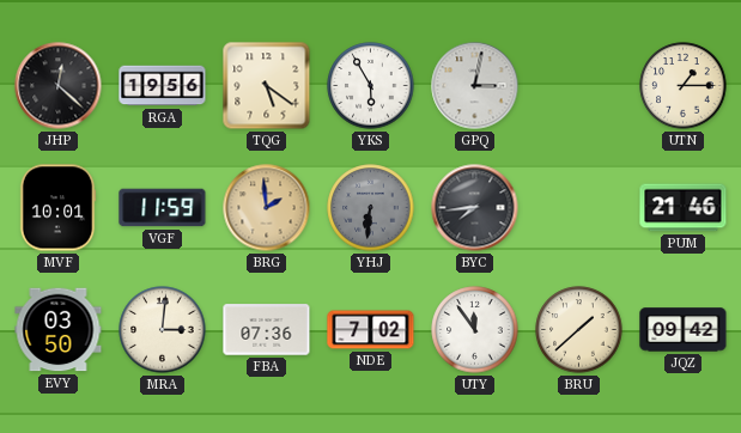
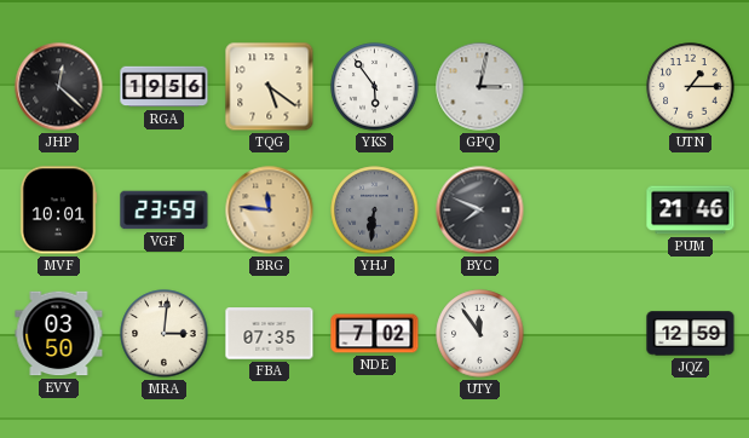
YKS: 5:55 -> 5:54 (375, 87)
VGF: 11:59 -> 23:59 (165, 211)
BRG: 1:59 -> 11:46 (270, 211)
BYC: 7:44 -> 7:49 (480, 211)
FBA: 07:36 -> 07:35 (270, 334)
BRU: 1:38 -> none (579, 330)
JQZ: 09:42 -> 12:59 (691, 334)
